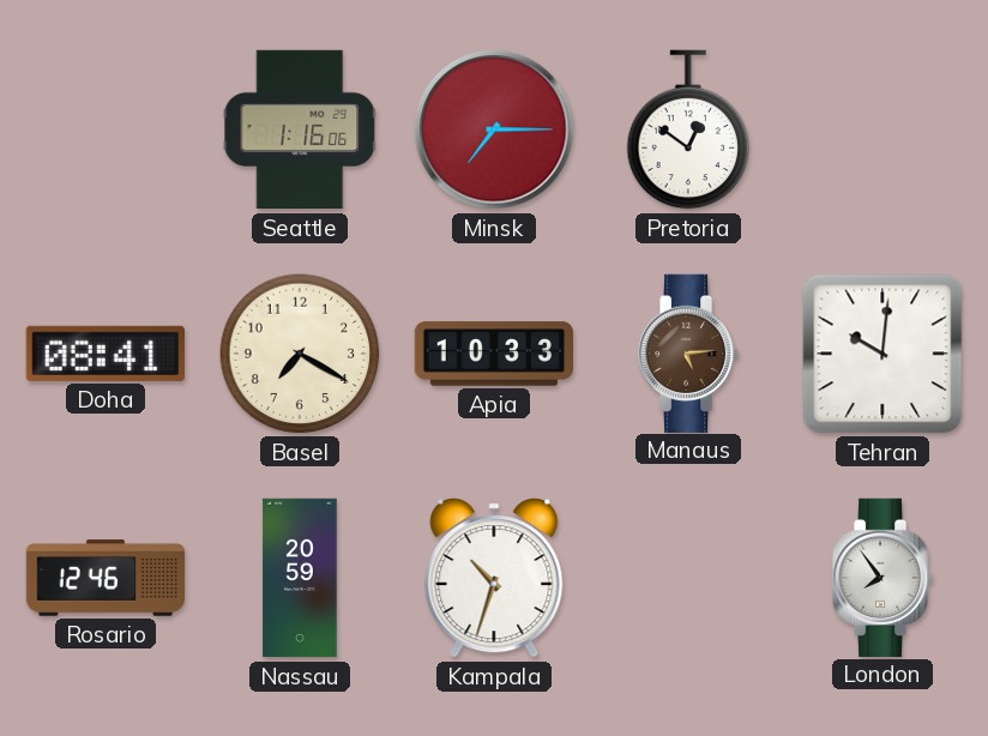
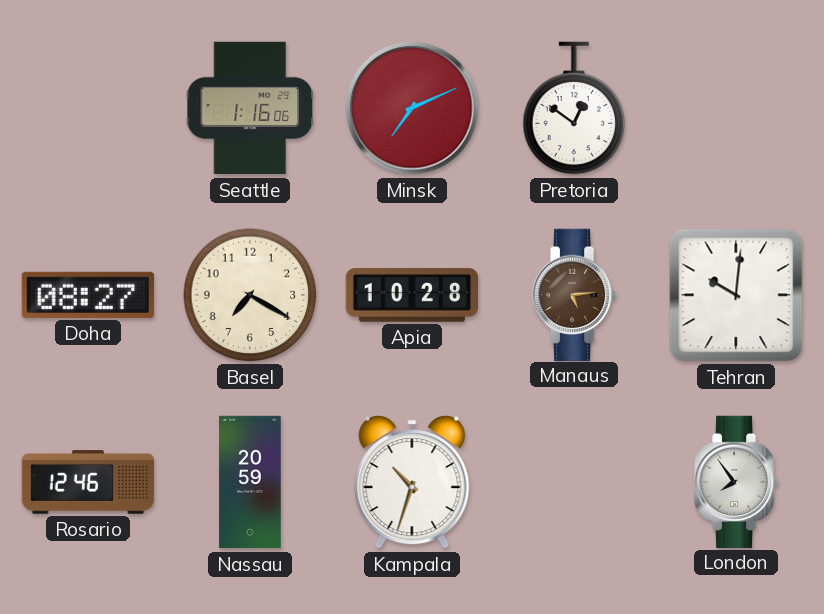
Minsk: 7:15 -> 7:11 (412, 108)
Doha: 08:41 -> 08:27 (88, 295)
Apia: 10:33 -> 10:28 (411, 295)
